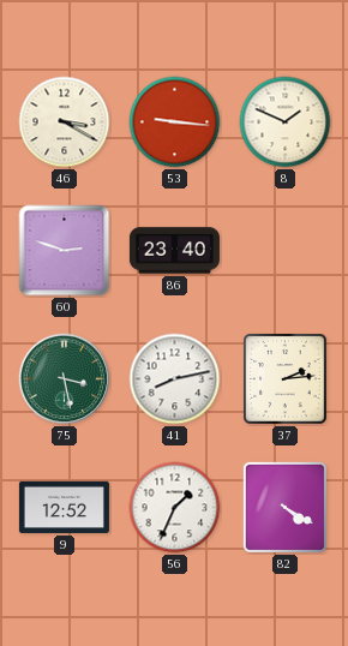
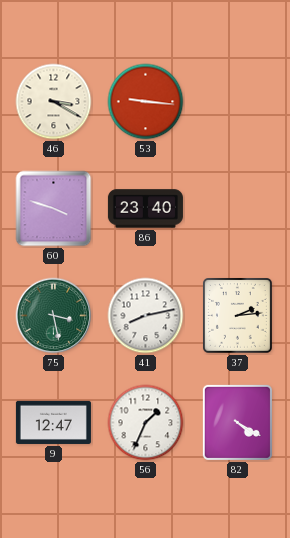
8: 1:49 -> none (286, 122)
60: 2:48 -> 3:48 (54, 209)
9: 12:52 -> 12:47 (53, 422)
